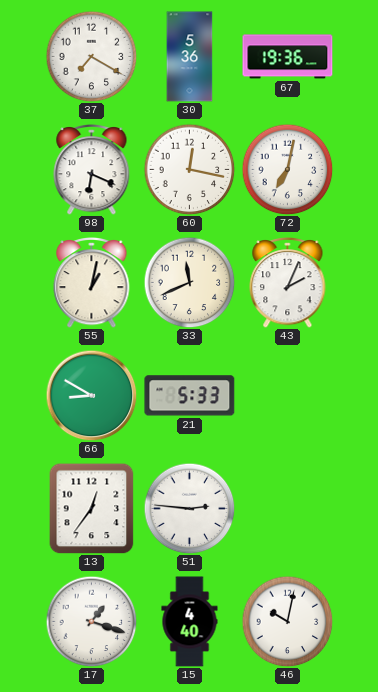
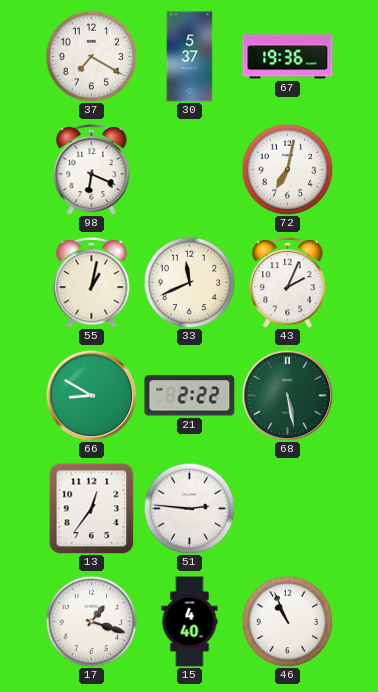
30: 5:36 -> 5:37 (190, 57)
60: 12:17 -> none (189, 169)
21: 5:33 -> 2:22 (190, 396)
68: none -> 5:28 (287, 395)
46: 10:02 -> 10:56 (287, 621)
